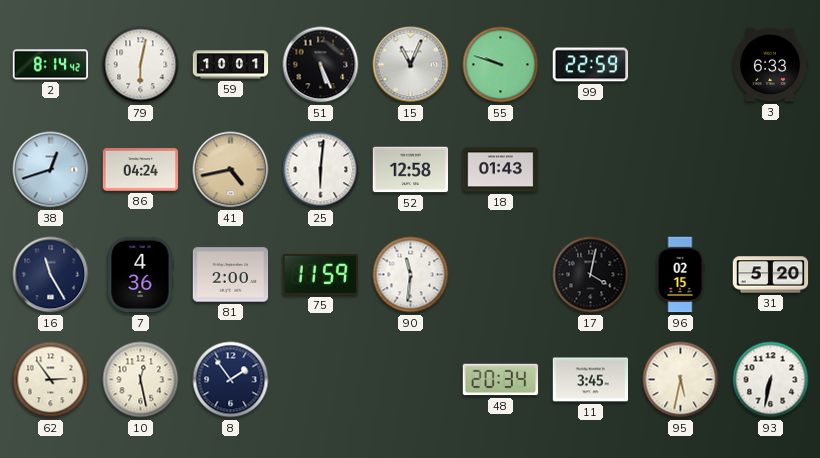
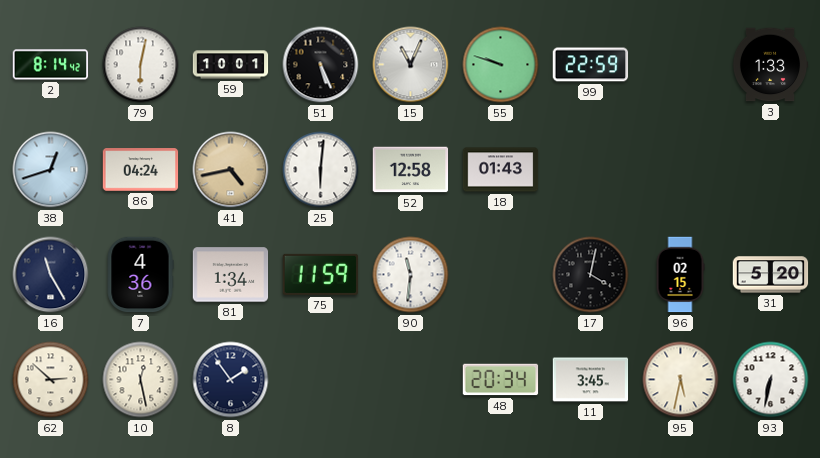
3: 6:33 -> 1:33 (770, 65)
81: 2:00 -> 1:34 (231, 275)
62: 2:54 -> 2:52 (51, 380)
